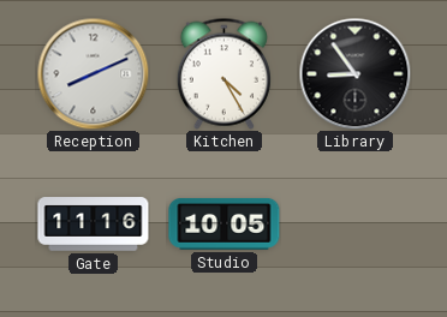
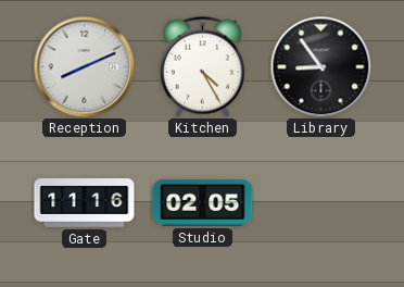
Studio: 10:05 -> 02:05 (203, 202)
